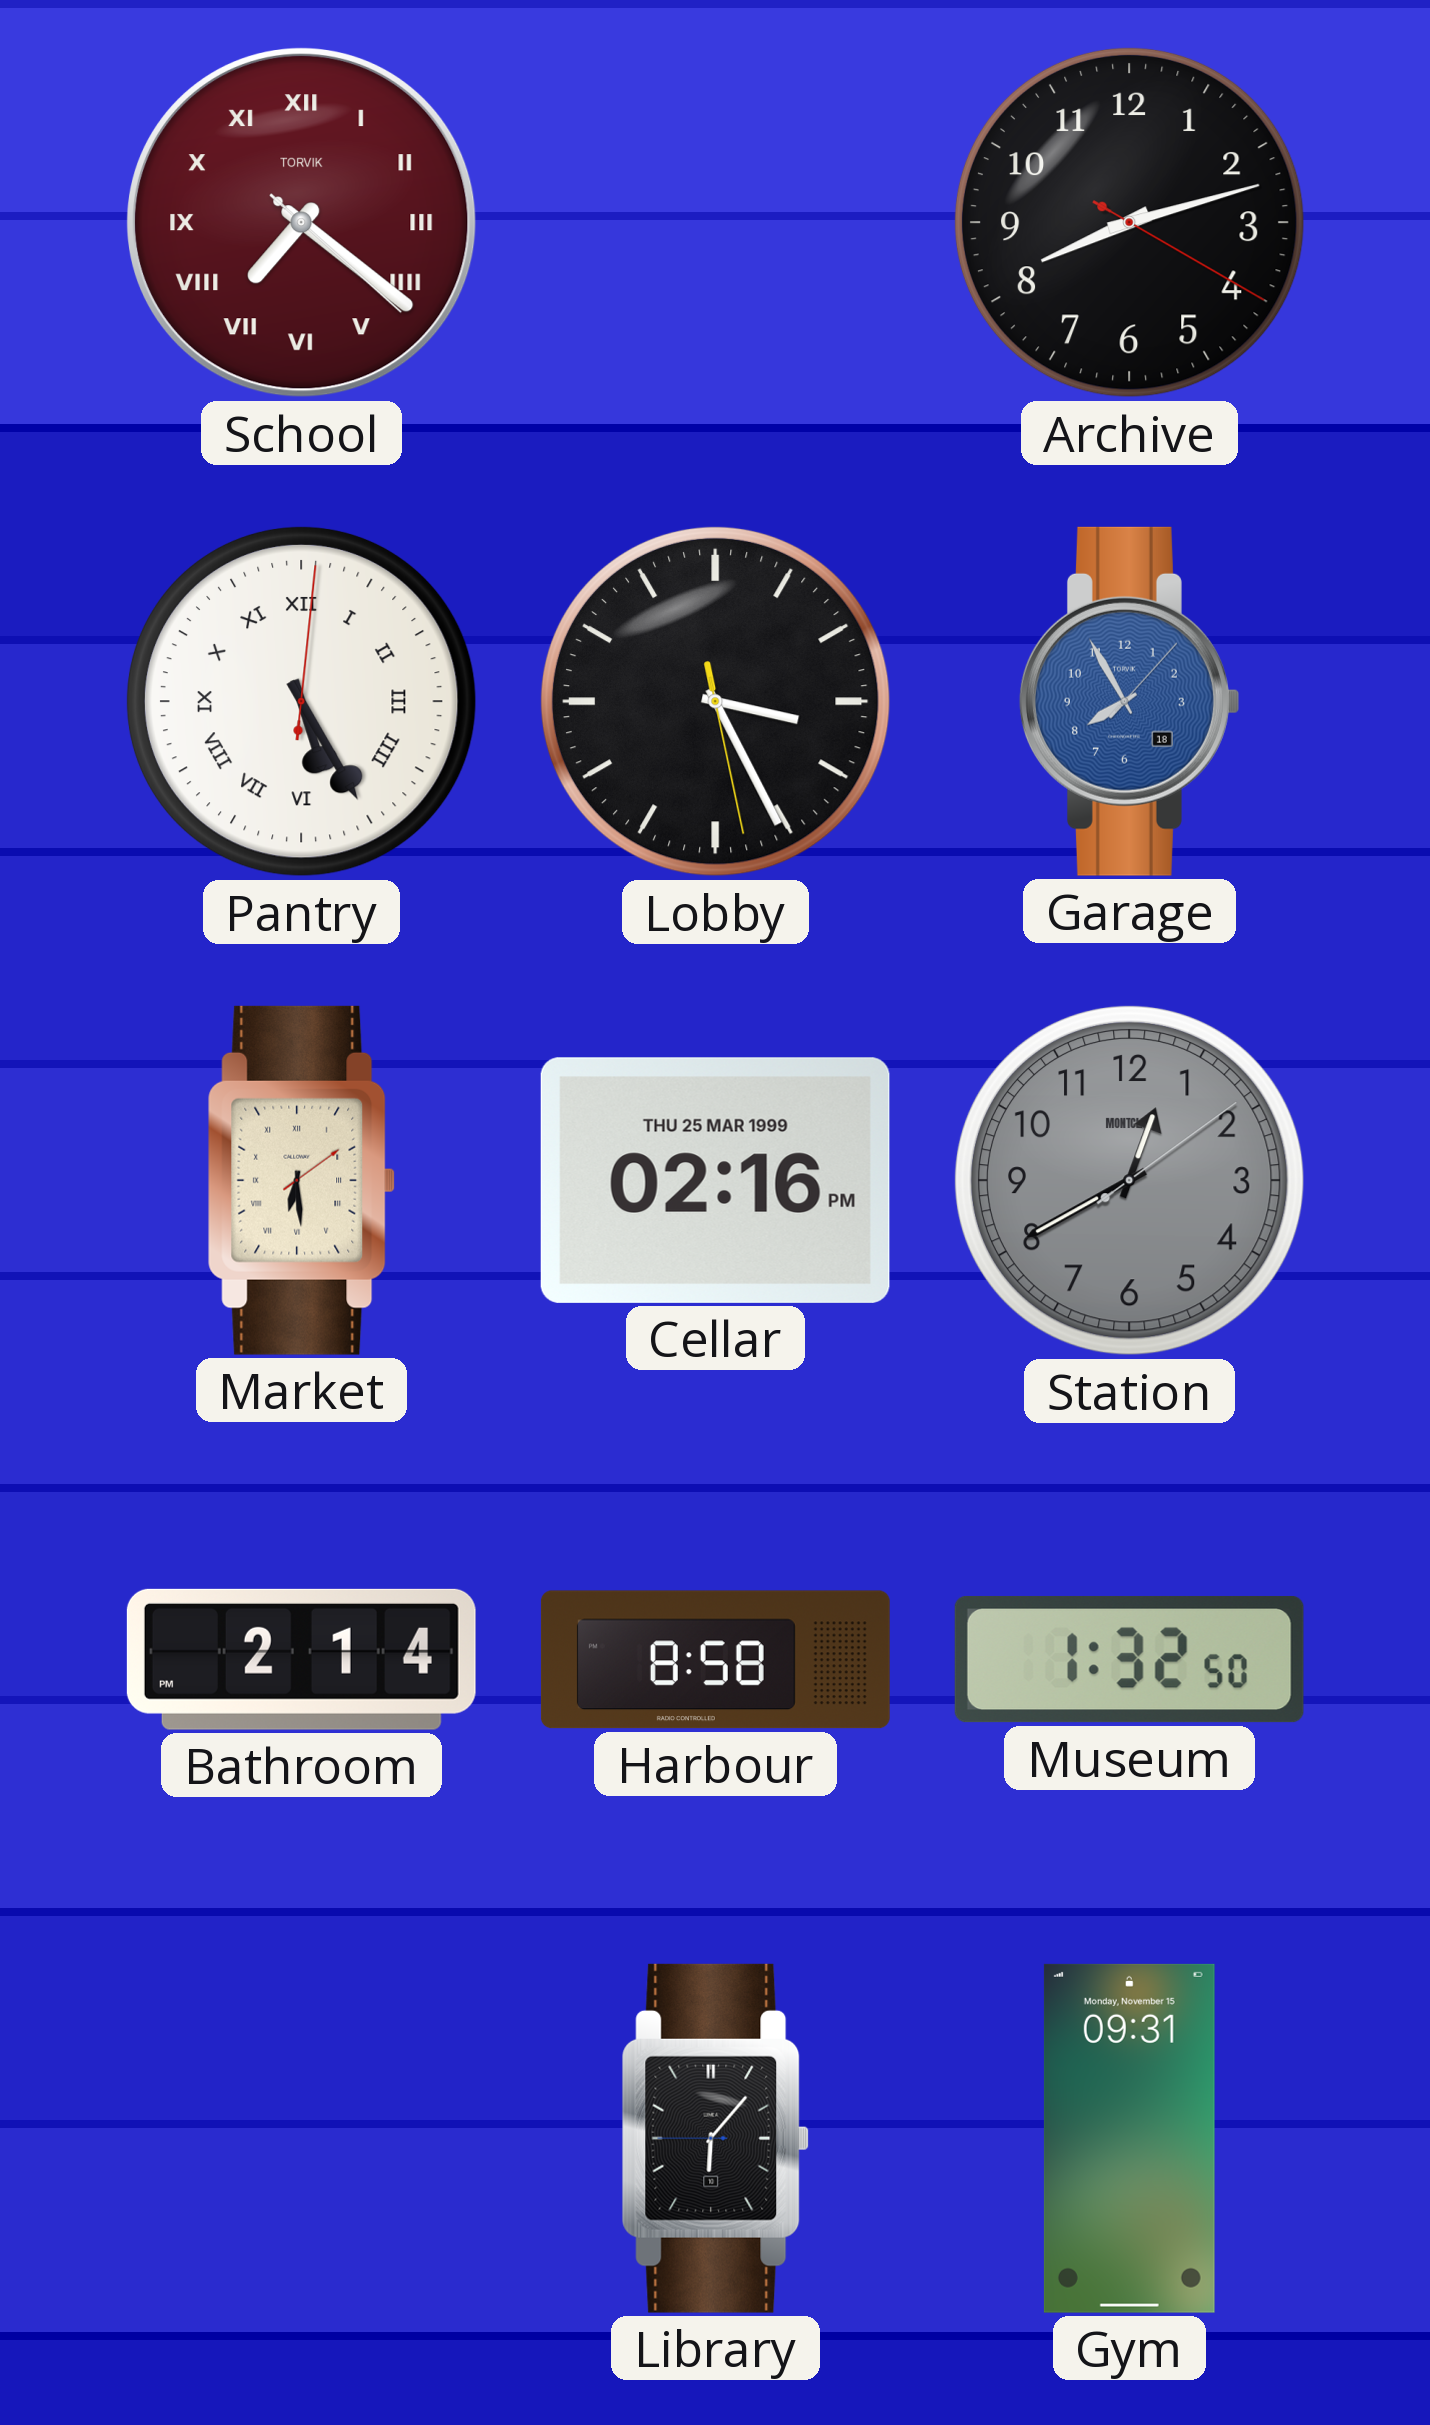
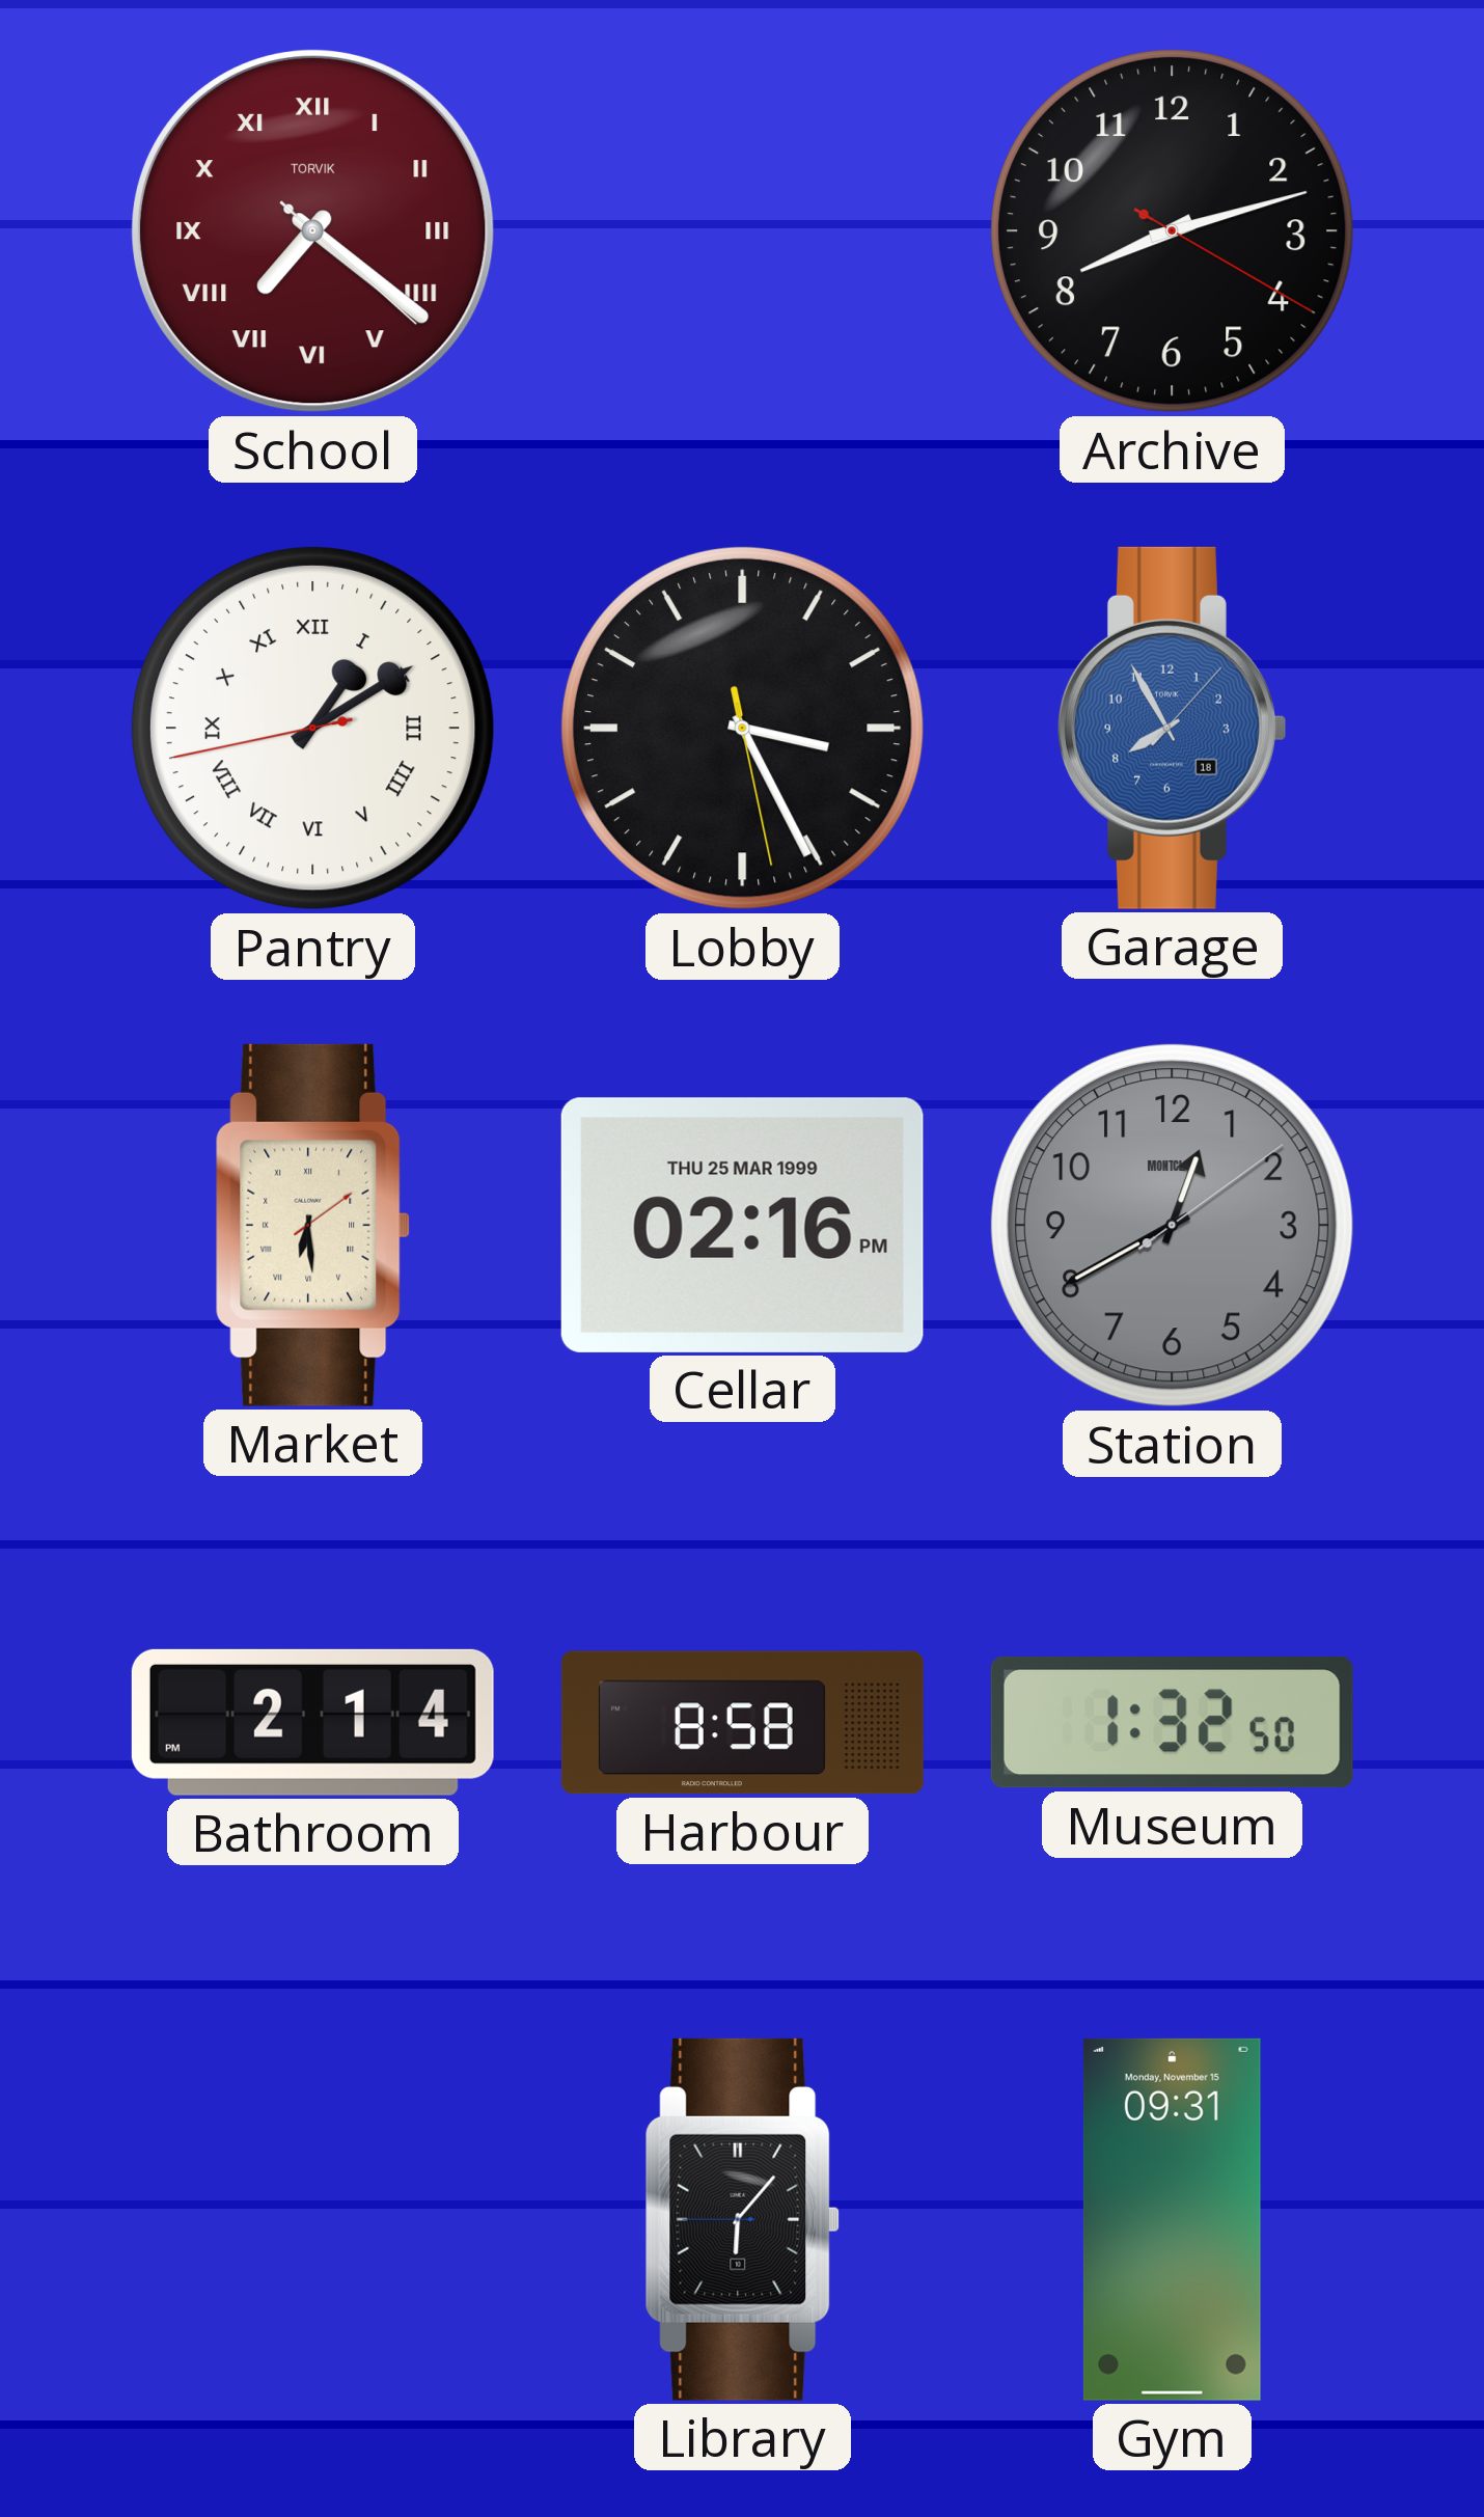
Pantry: 5:25 -> 1:09 (312, 728)
